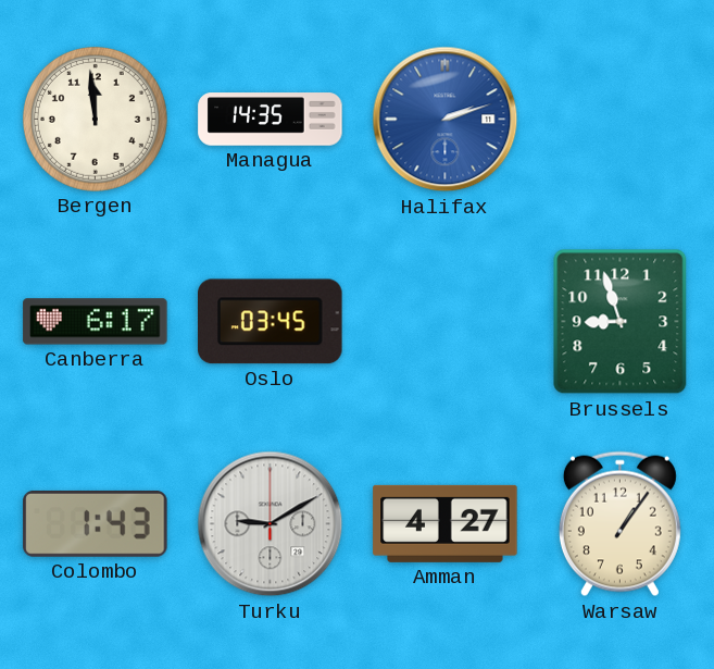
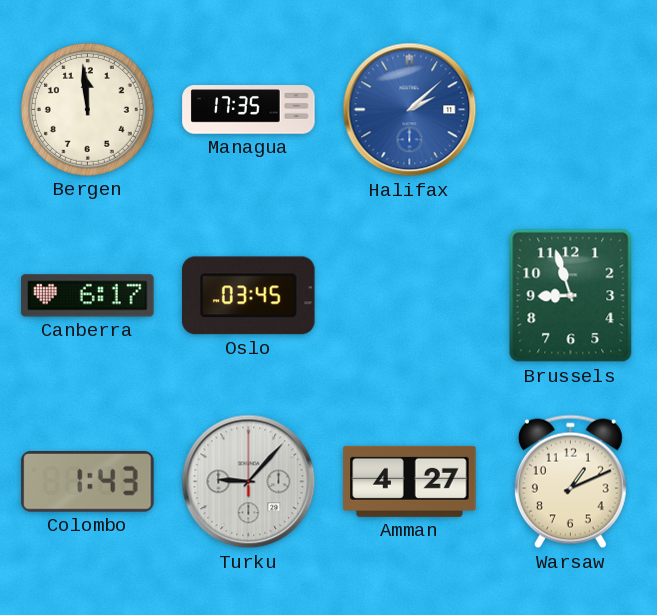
Managua: 14:35 -> 17:35 (249, 110)
Halifax: 2:12 -> 2:08 (410, 110)
Turku: 9:10 -> 9:07 (249, 482)
Warsaw: 1:06 -> 1:11 (570, 482)
